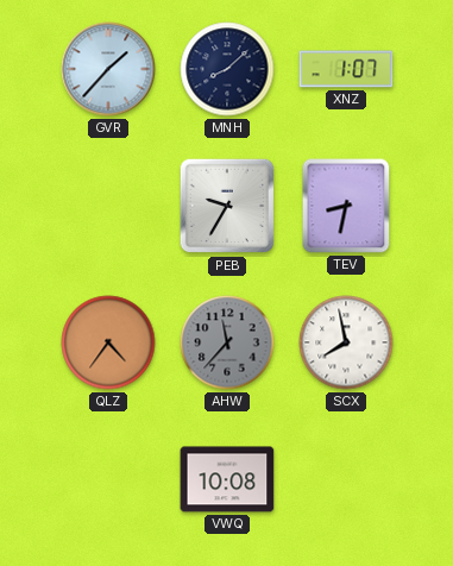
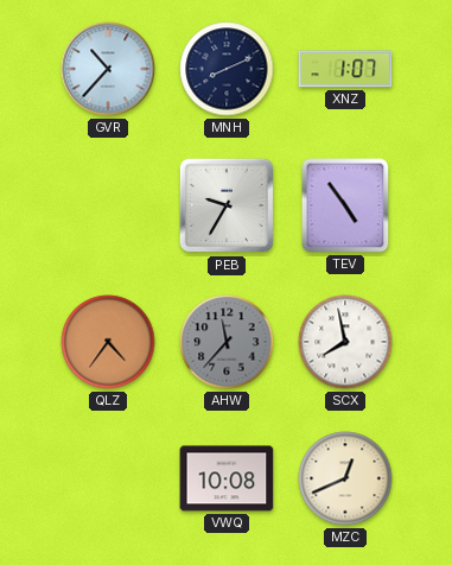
GVR: 1:37 -> 10:37 (108, 69)
MNH: 8:08 -> 8:11 (227, 69)
TEV: 8:32 -> 4:54 (345, 205)
MZC: none -> 12:41 (345, 478)
